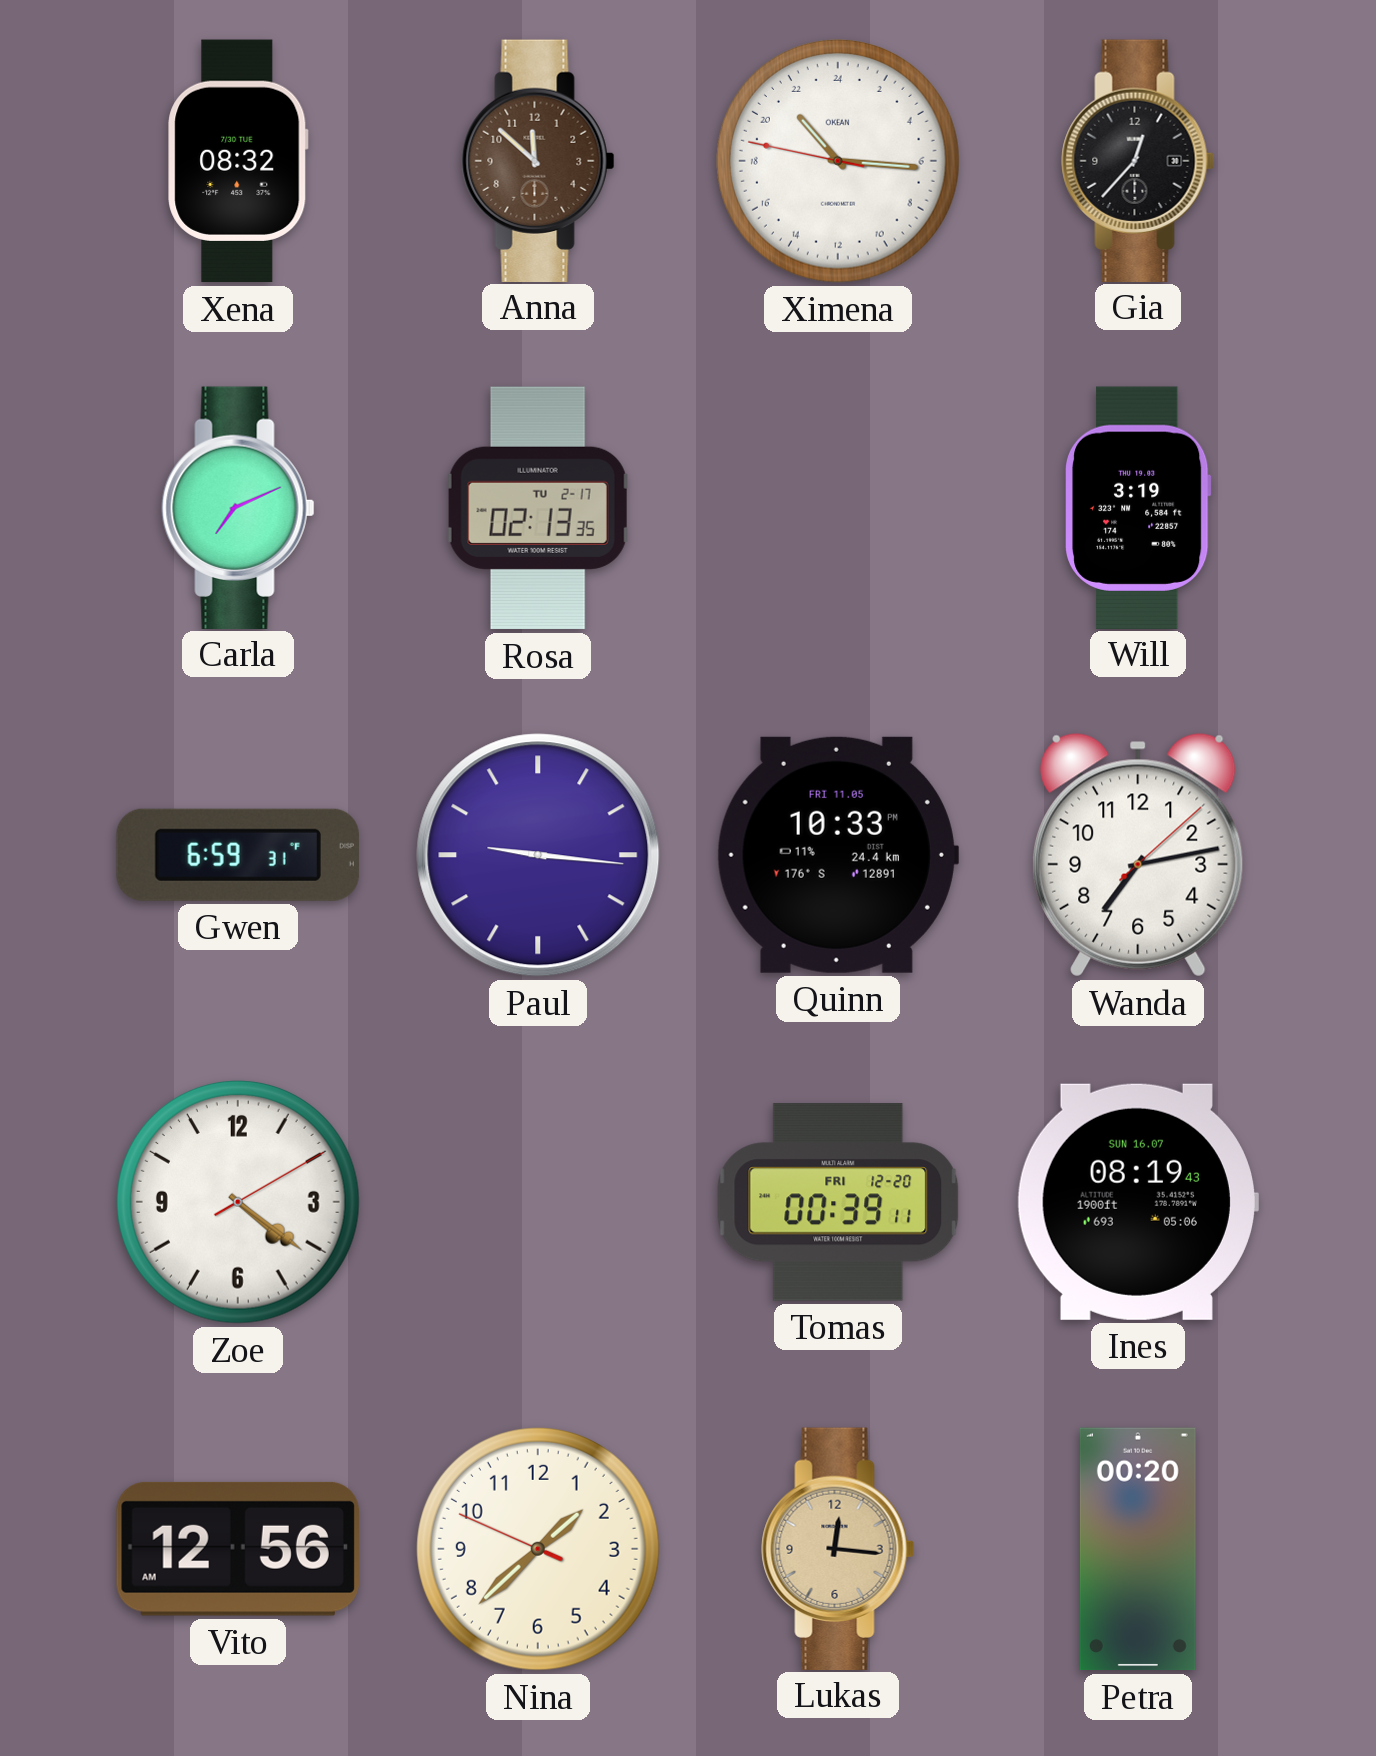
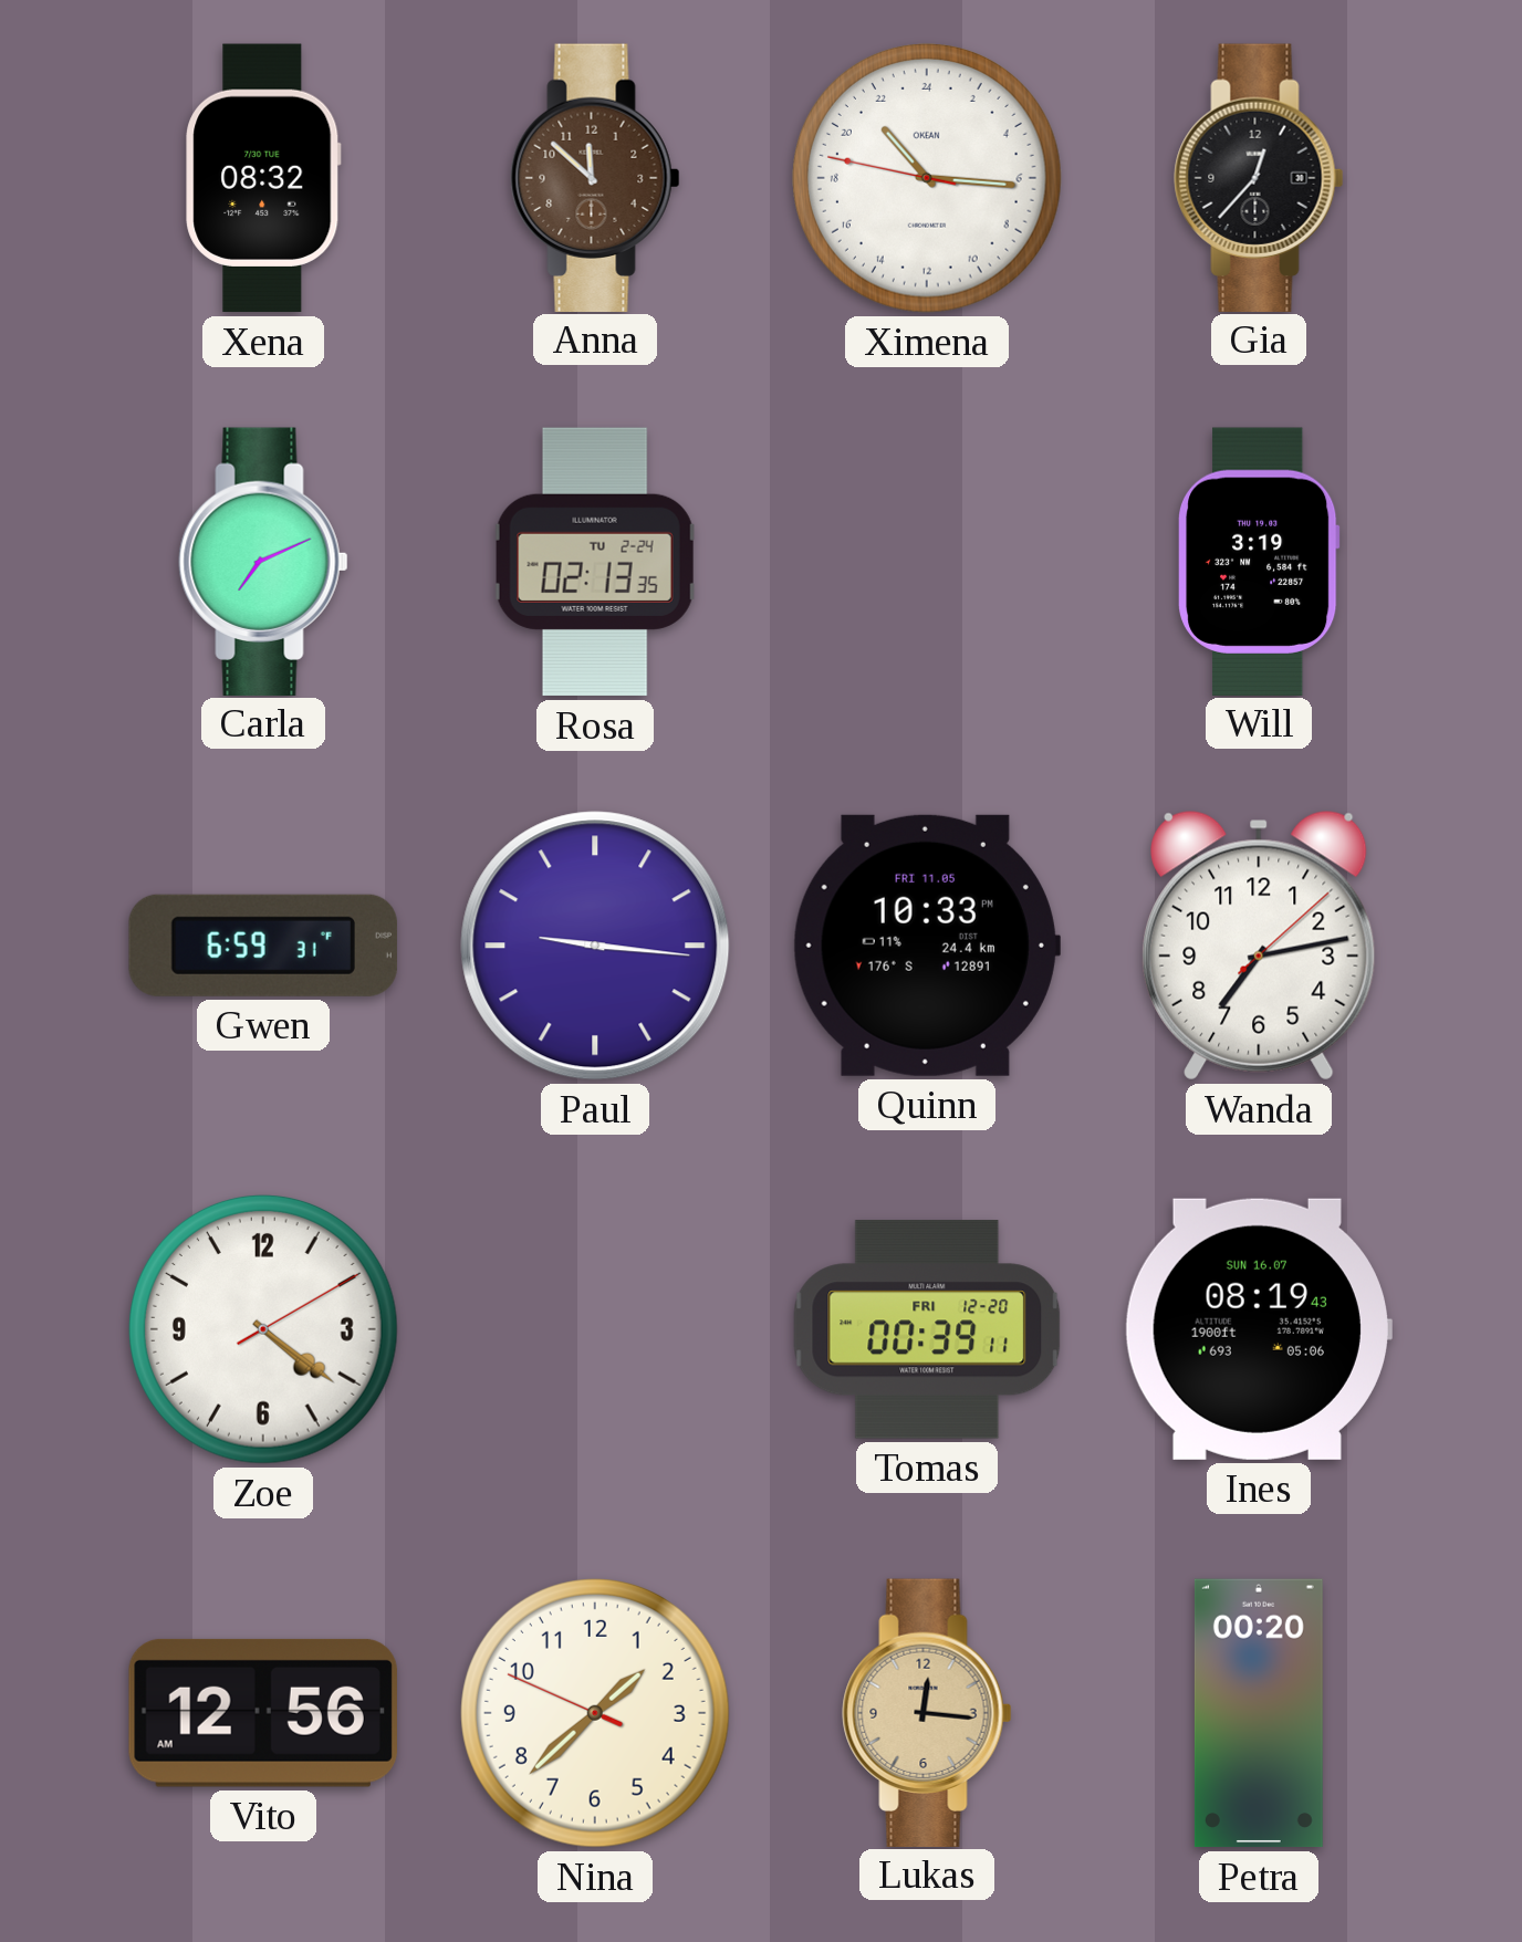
Rosa date: TU 2-17 -> TU 2-24 (595, 562)
